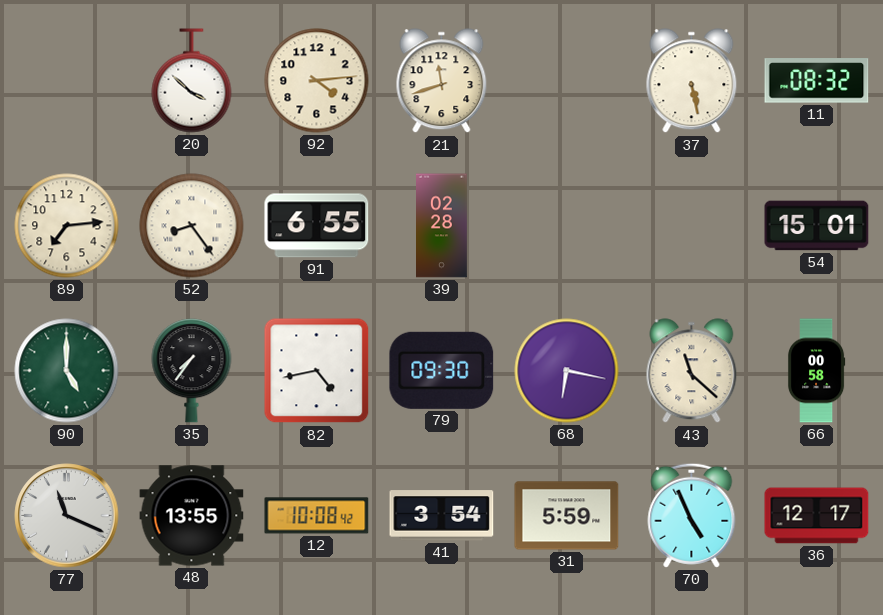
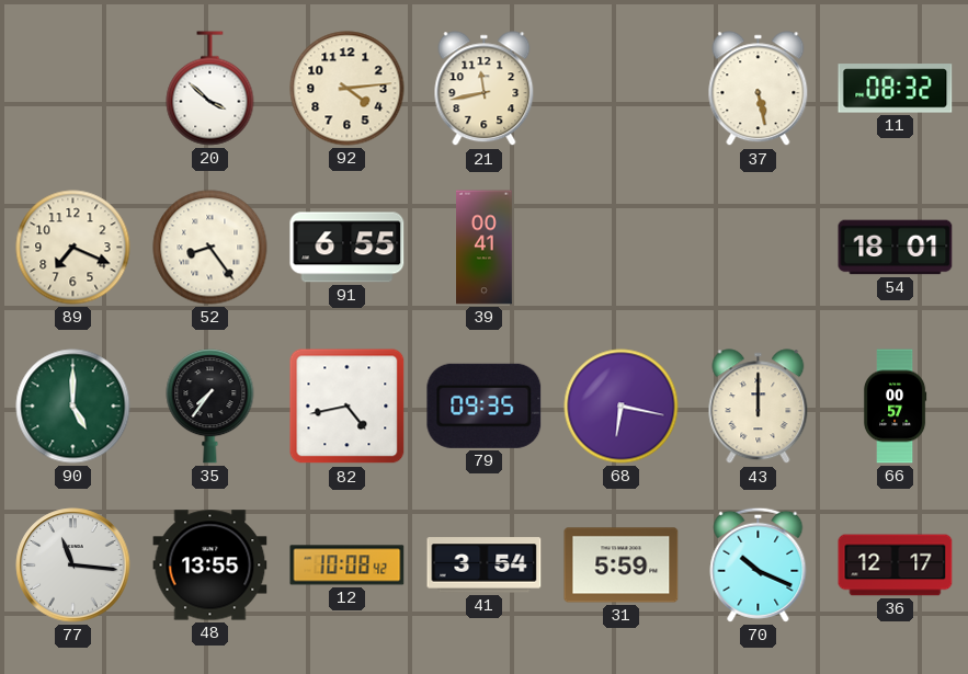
21: 11:42 -> 11:43 (485, 89)
89: 7:14 -> 7:19 (73, 248)
39: 02:28 -> 00:41 (485, 248)
54: 15:01 -> 18:01 (896, 248)
79: 09:30 -> 09:35 (485, 405)
43: 11:22 -> 12:00 (759, 407)
66: 00:58 -> 00:57 (895, 407)
77: 11:19 -> 11:16 (73, 566)
70: 4:56 -> 10:19 (759, 564)
